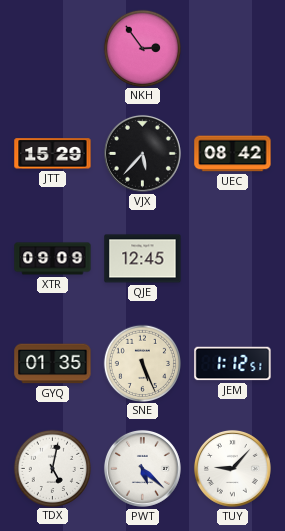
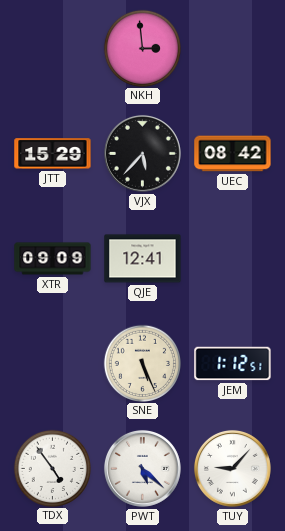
NKH: 2:54 -> 2:59 (142, 48)
QJE: 12:45 -> 12:41 (143, 259)
GYQ: 01:35 -> none (53, 364)
TDX: 5:02 -> 4:54 (52, 468)
